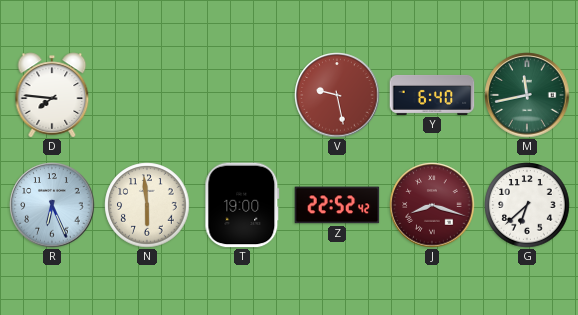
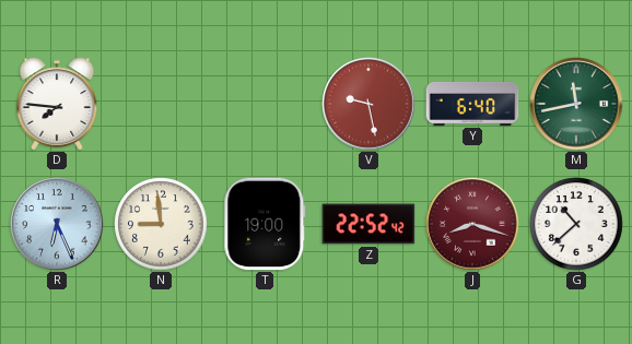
N: 5:59 -> 8:59 (161, 224)
G: 6:38 -> 10:38 (576, 224)
